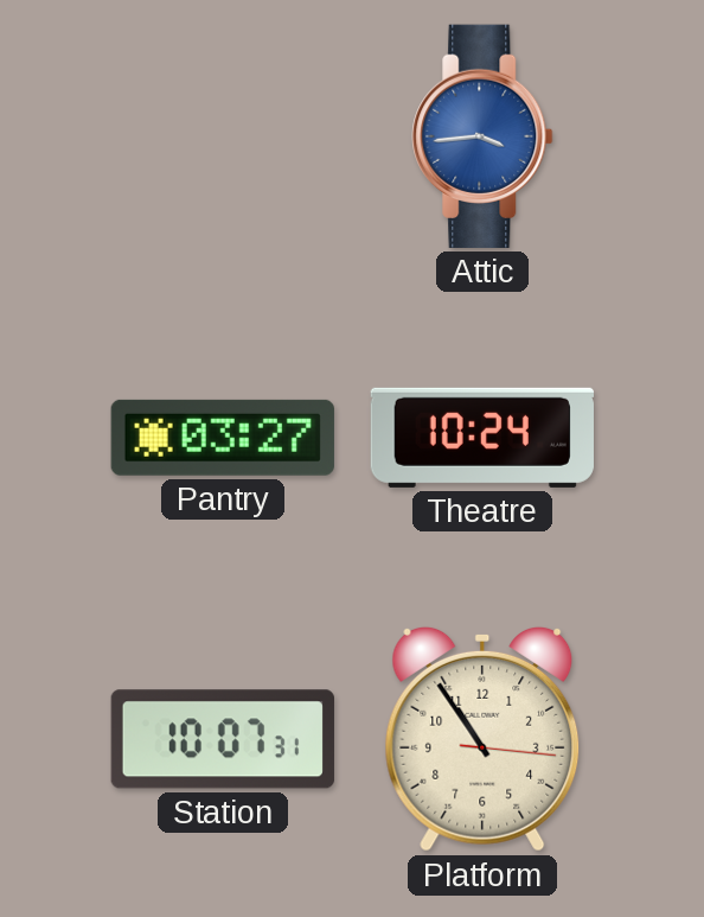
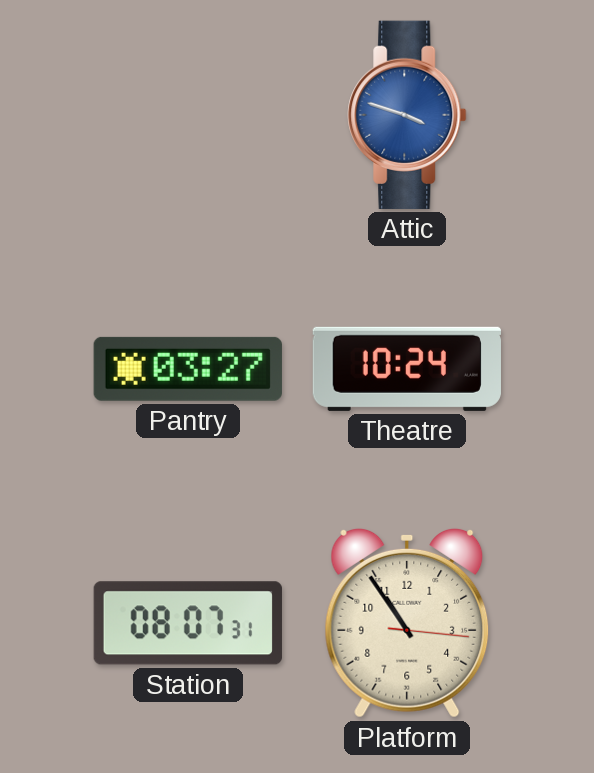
Attic: 3:44 -> 3:48 (407, 115)
Station: 10:07 -> 08:07 (188, 623)
